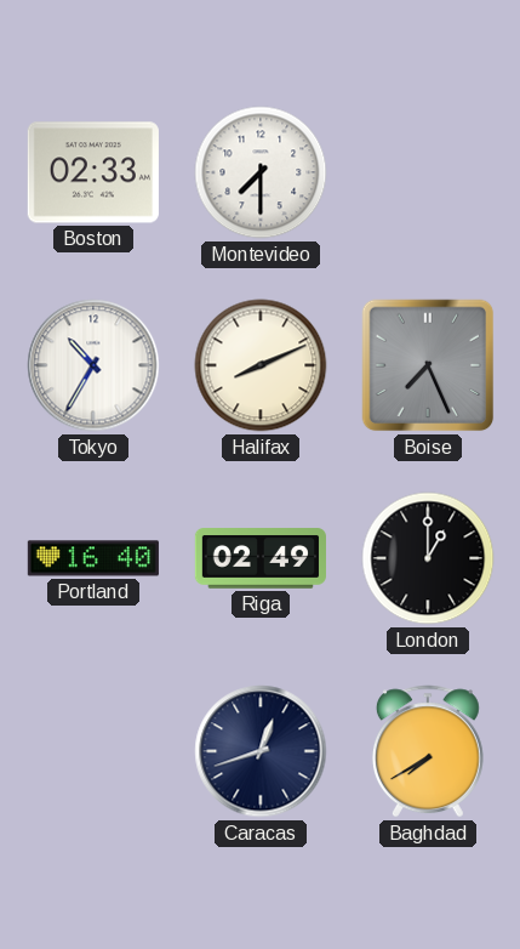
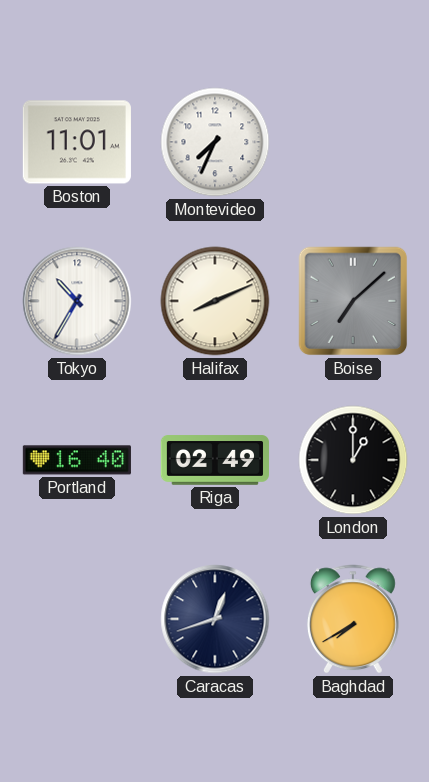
Boston: 02:33 -> 11:01 (77, 142)
Montevideo: 7:30 -> 7:34 (215, 142)
Boise: 7:26 -> 7:08 (353, 301)
